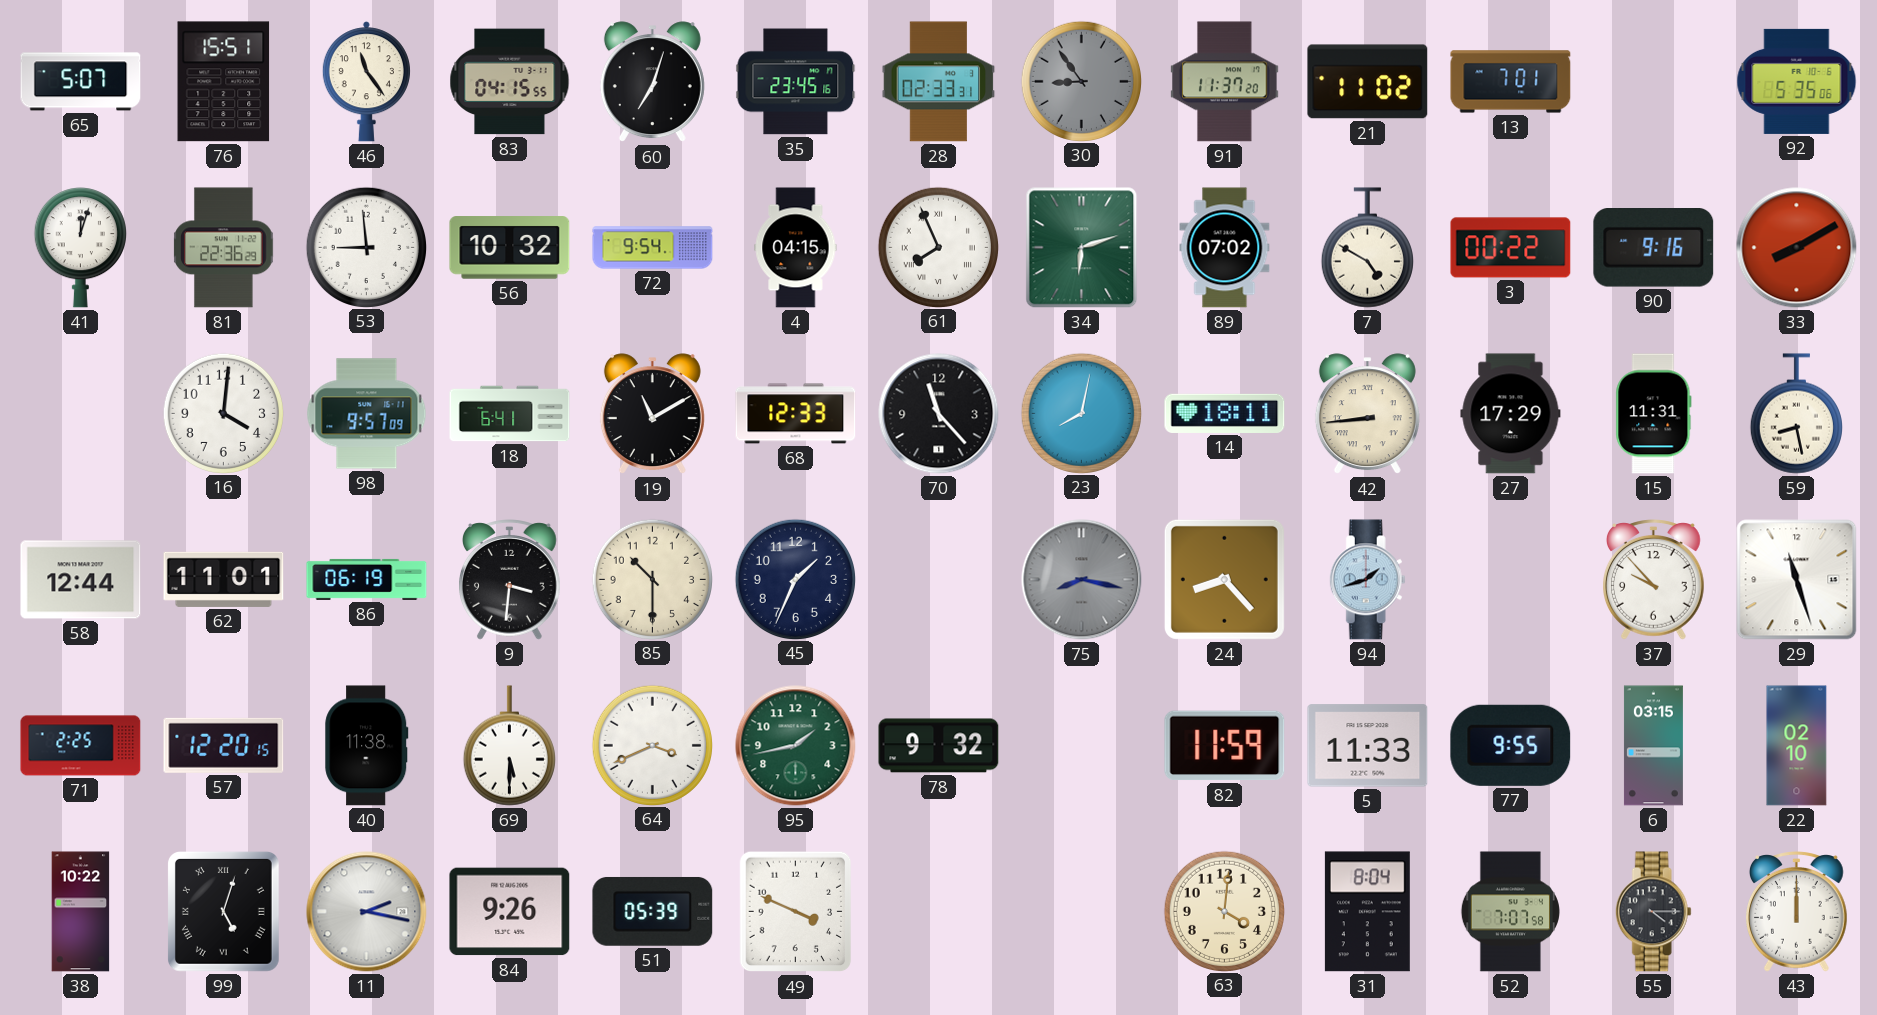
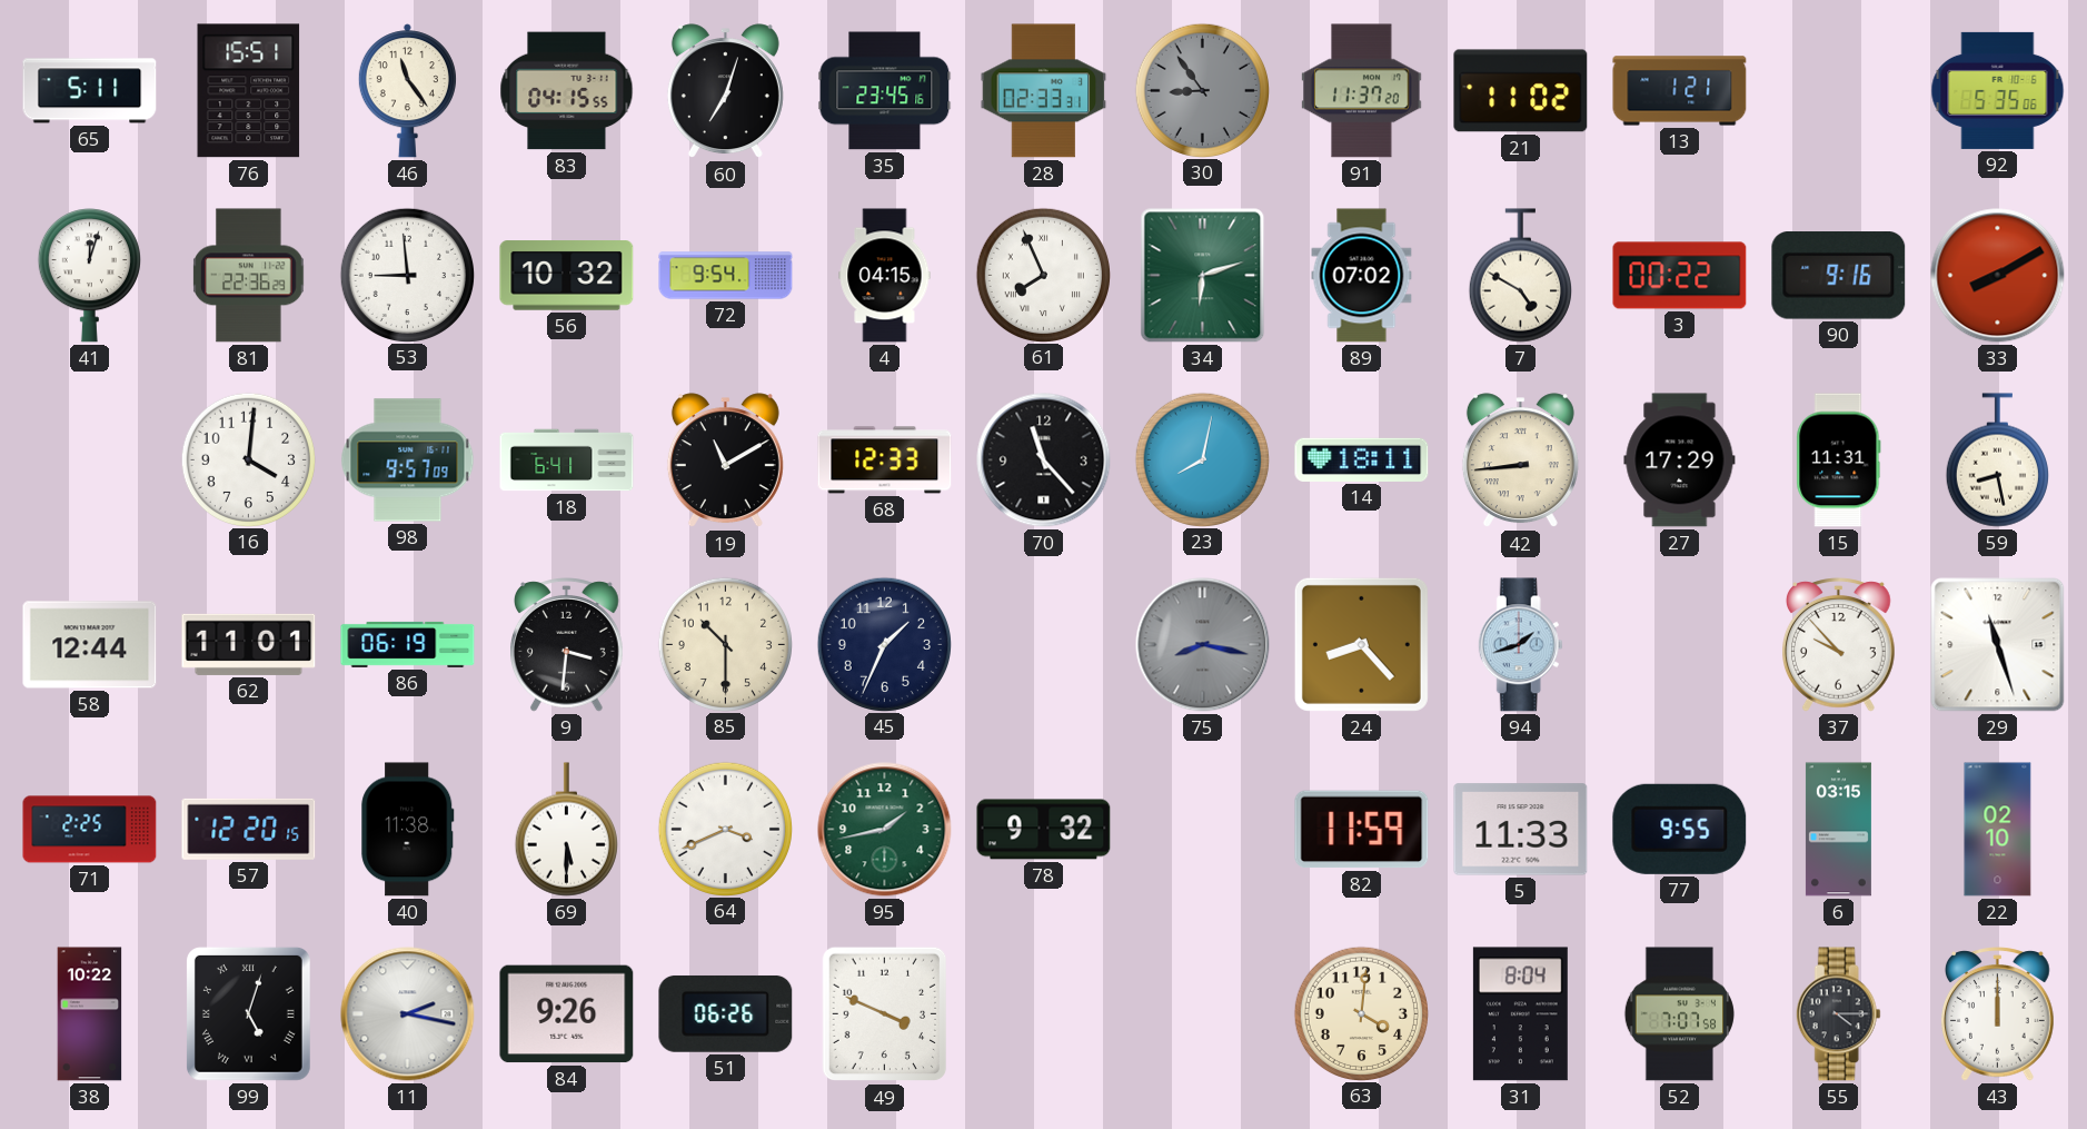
65: 5:07 -> 5:11 (90, 91)
13: 7:01 -> 1:21 (1680, 91)
51: 05:39 -> 06:26 (726, 1013)
